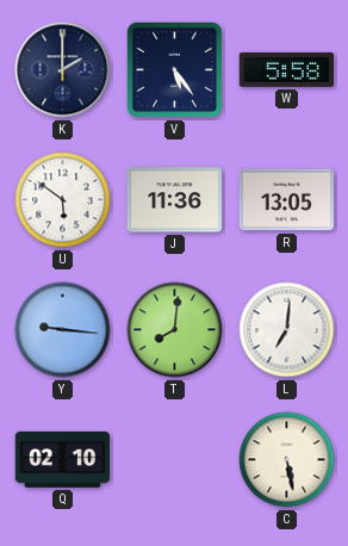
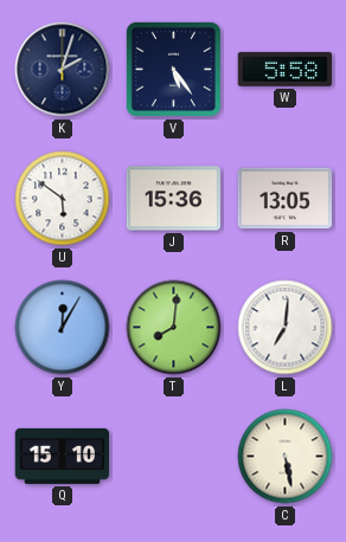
K: 2:00 -> 2:03 (63, 70)
J: 11:36 -> 15:36 (174, 199)
Y: 9:16 -> 12:05 (63, 328)
Q: 02:10 -> 15:10 (63, 456)
